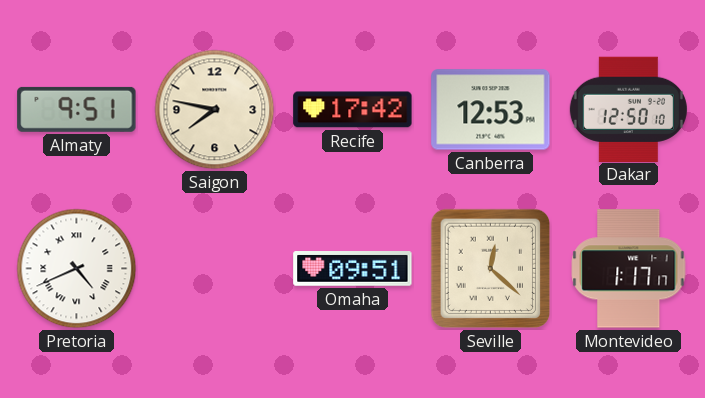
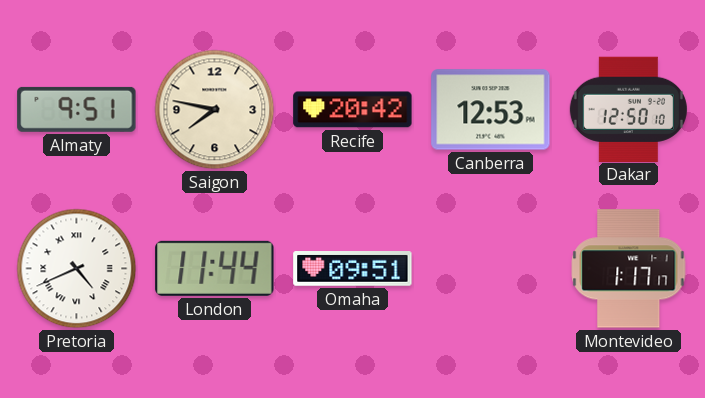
Recife: 17:42 -> 20:42 (353, 110)
London: none -> 11:44 (215, 268)
Seville: 12:22 -> none (491, 269)
